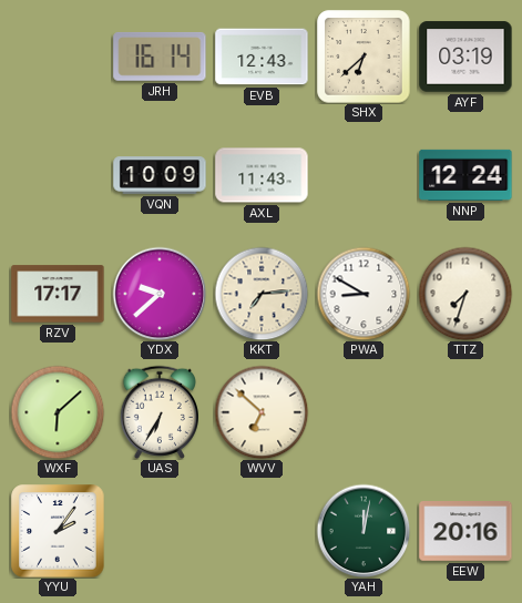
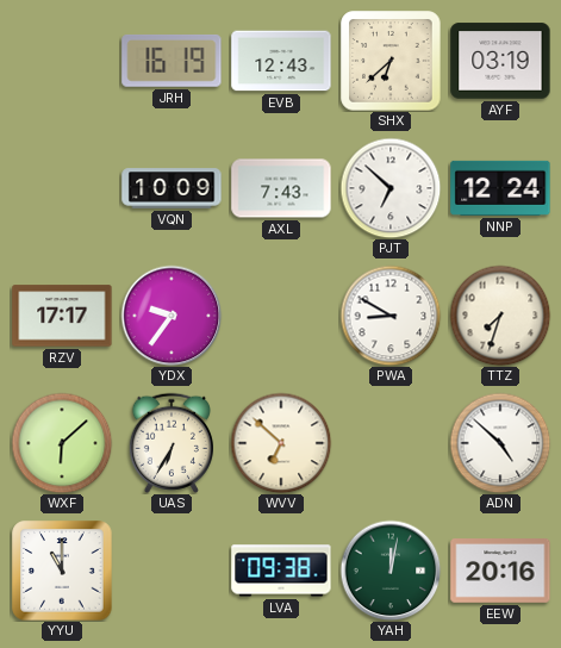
JRH: 16:14 -> 16:19 (172, 61)
AXL: 11:43 -> 7:43 (281, 188)
PJT: none -> 6:52 (391, 188)
YDX: 9:38 -> 9:36 (172, 316)
KKT: 7:14 -> none (262, 294)
ADN: none -> 4:52 (500, 443)
YYU: 2:06 -> 11:00 (62, 571)
LVA: none -> 09:38 (281, 571)
